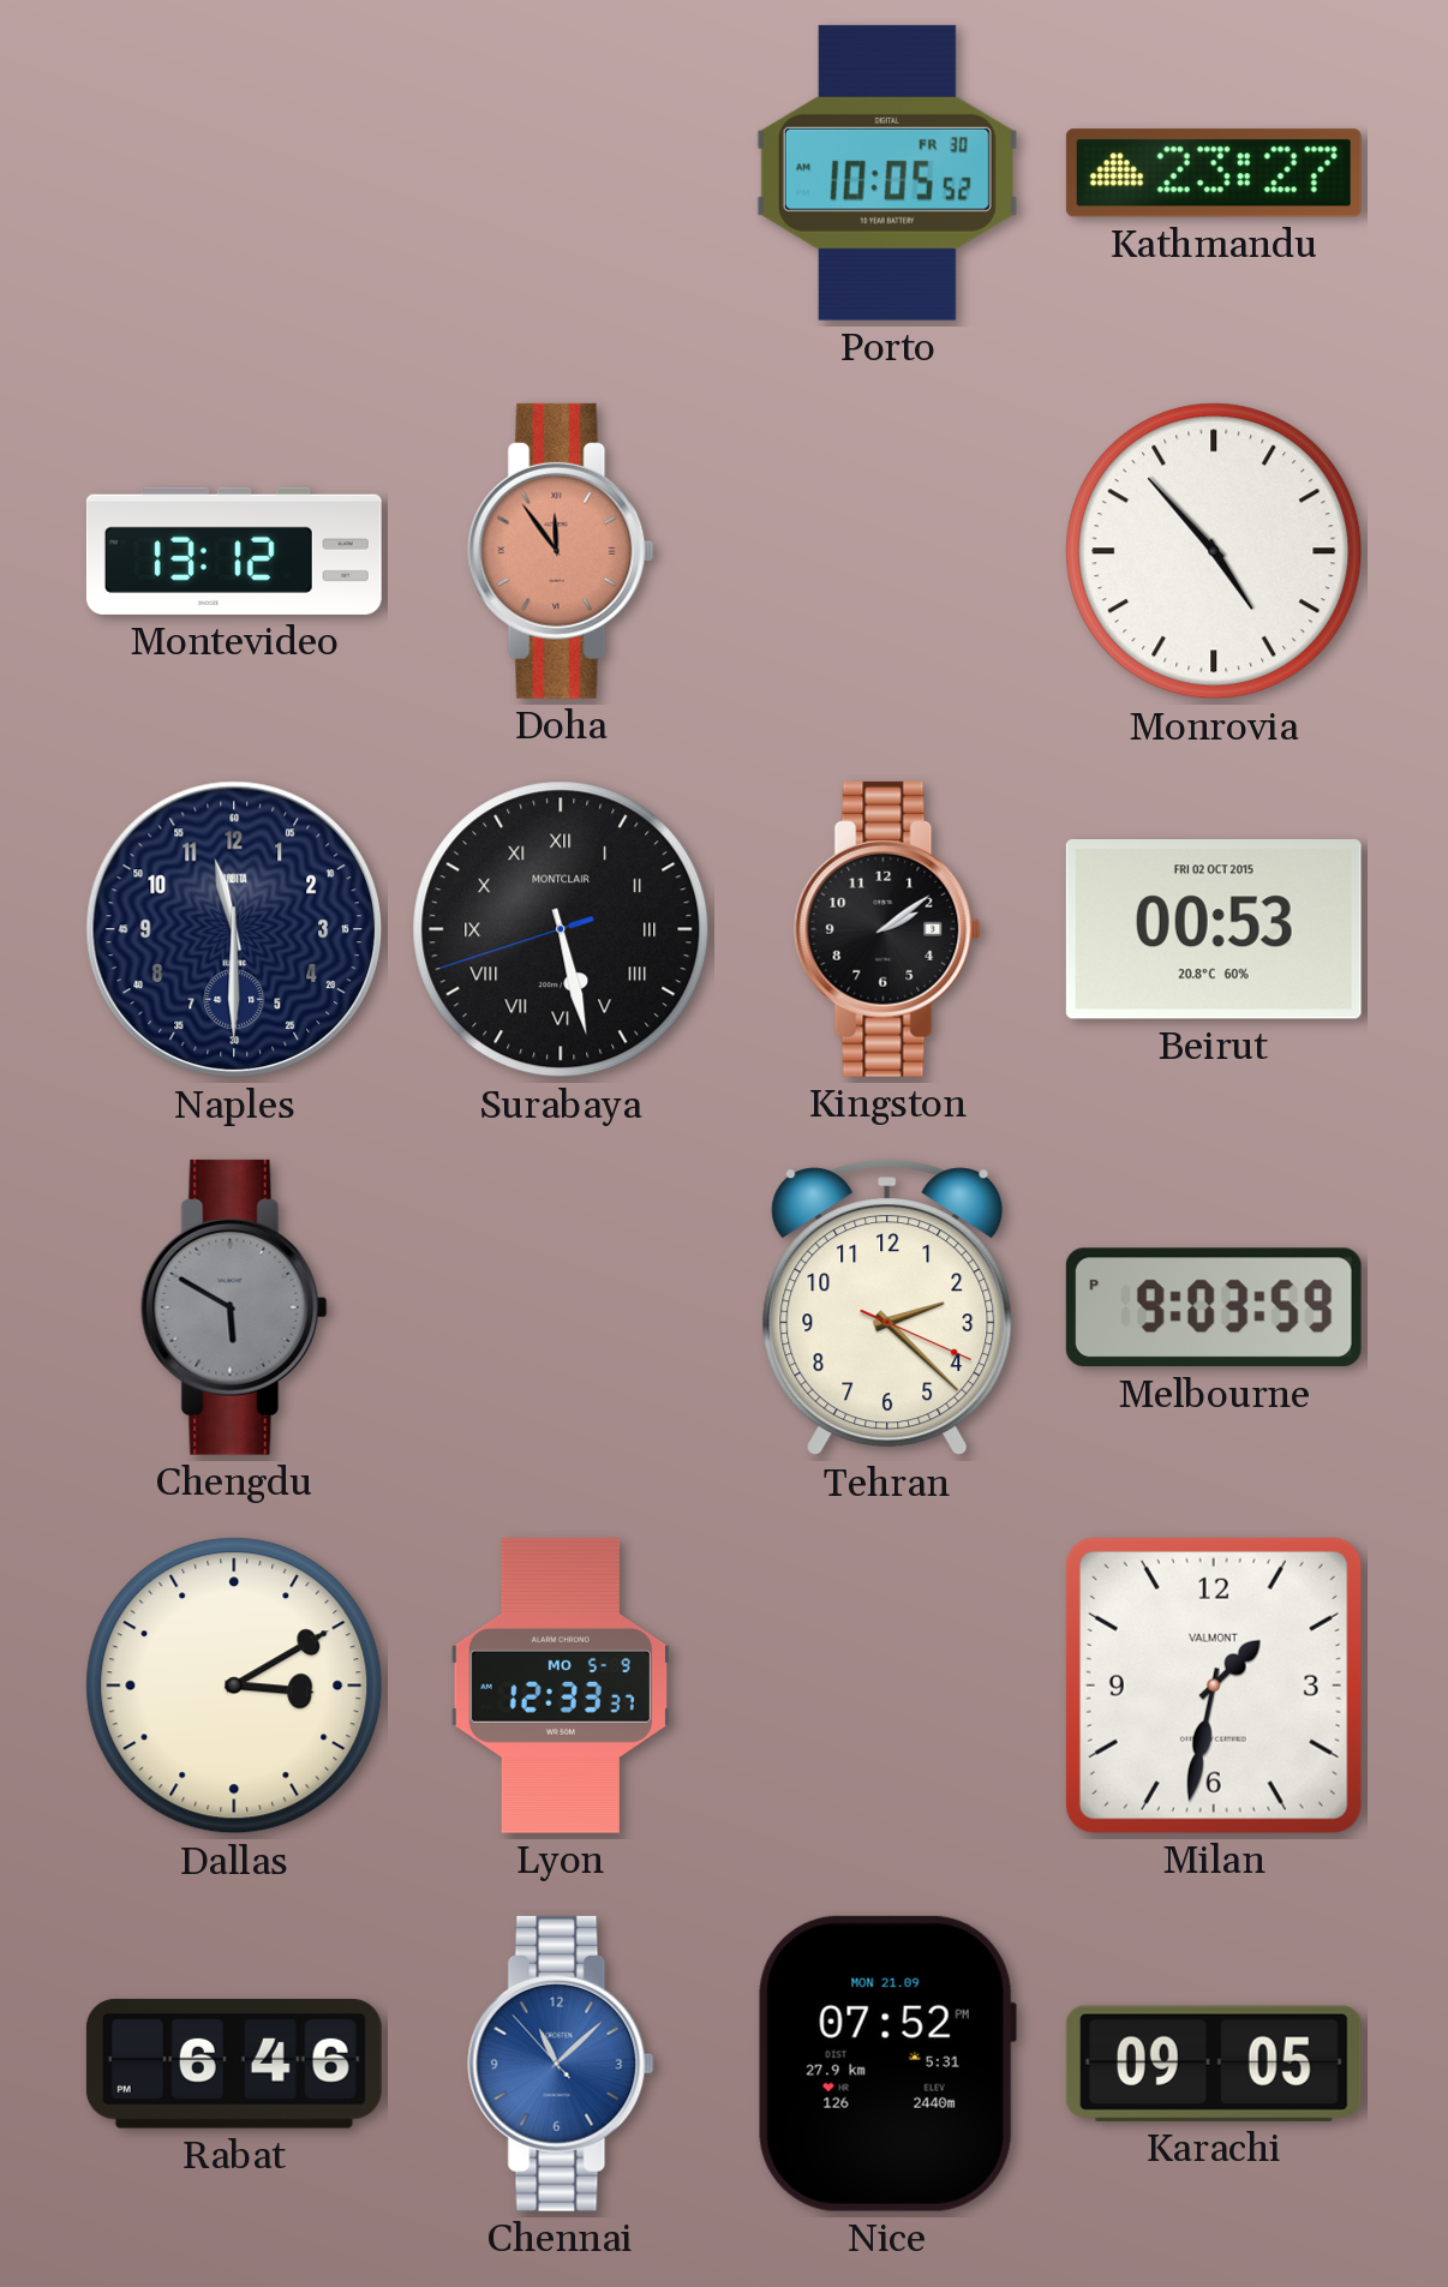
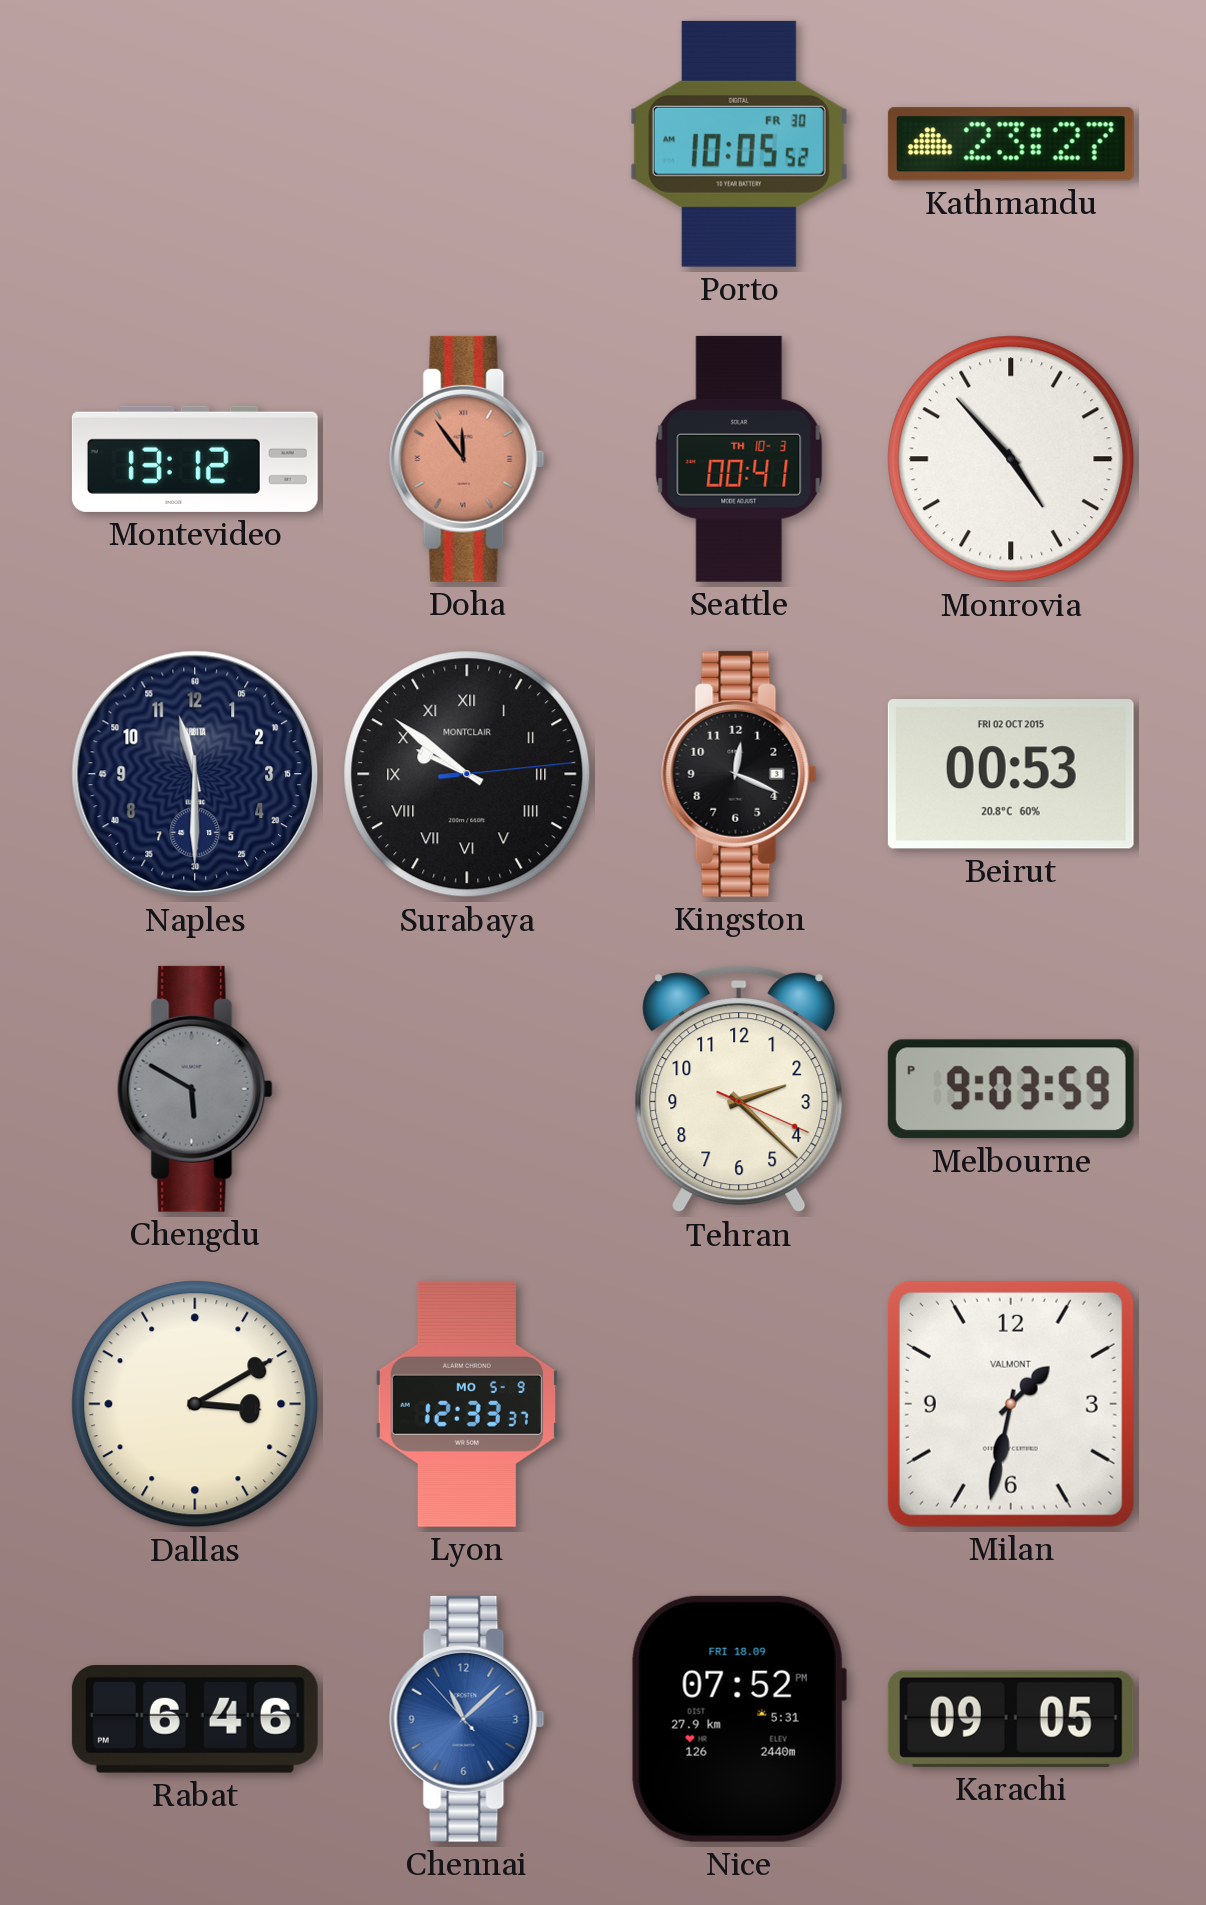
Seattle: none -> 00:41 (739, 459)
Surabaya: 5:27 -> 9:51 (467, 774)
Kingston: 2:09 -> 12:19 (739, 774)
Nice date: MON 21.09 -> FRI 18.09 (739, 1719)
